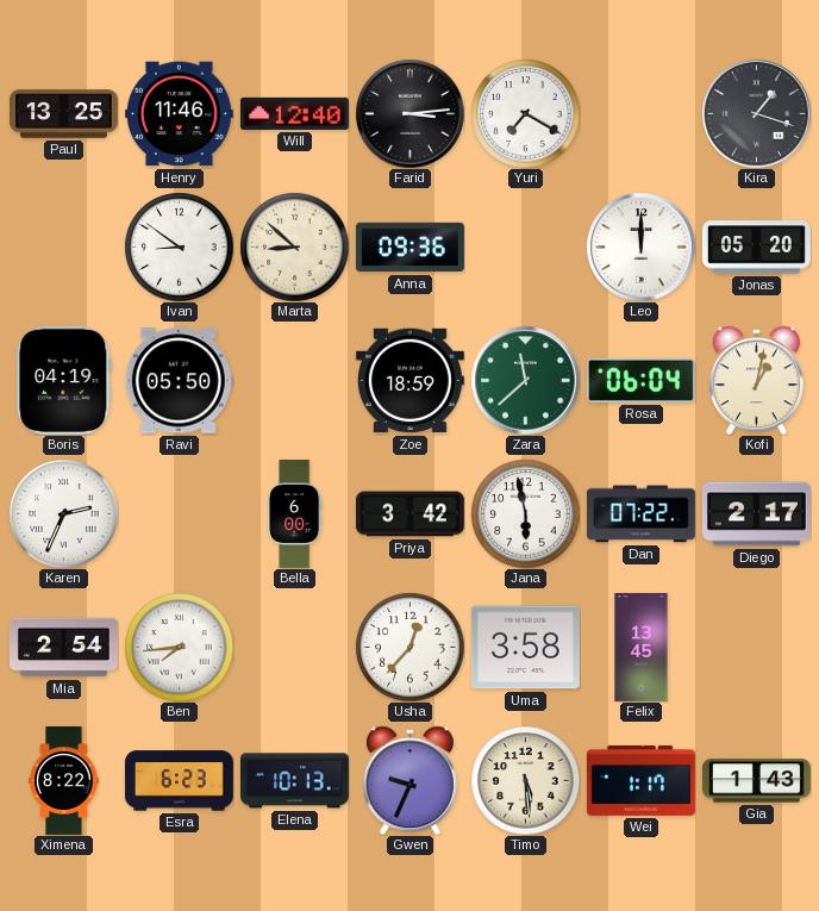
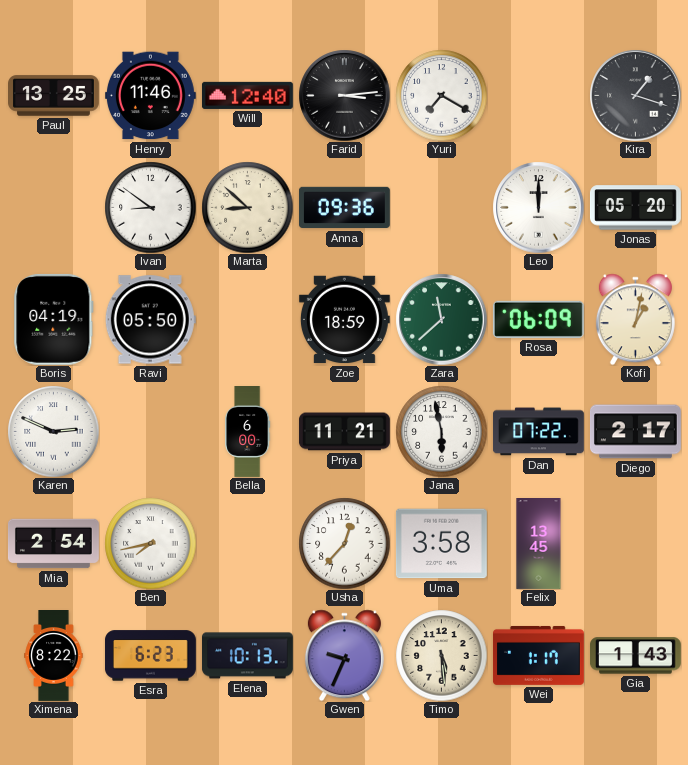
Rosa: 06:04 -> 06:09 (538, 319)
Karen: 2:34 -> 2:49 (53, 431)
Priya: 3:42 -> 11:21 (344, 432)
Ben: 7:44 -> 7:43 (150, 543)
